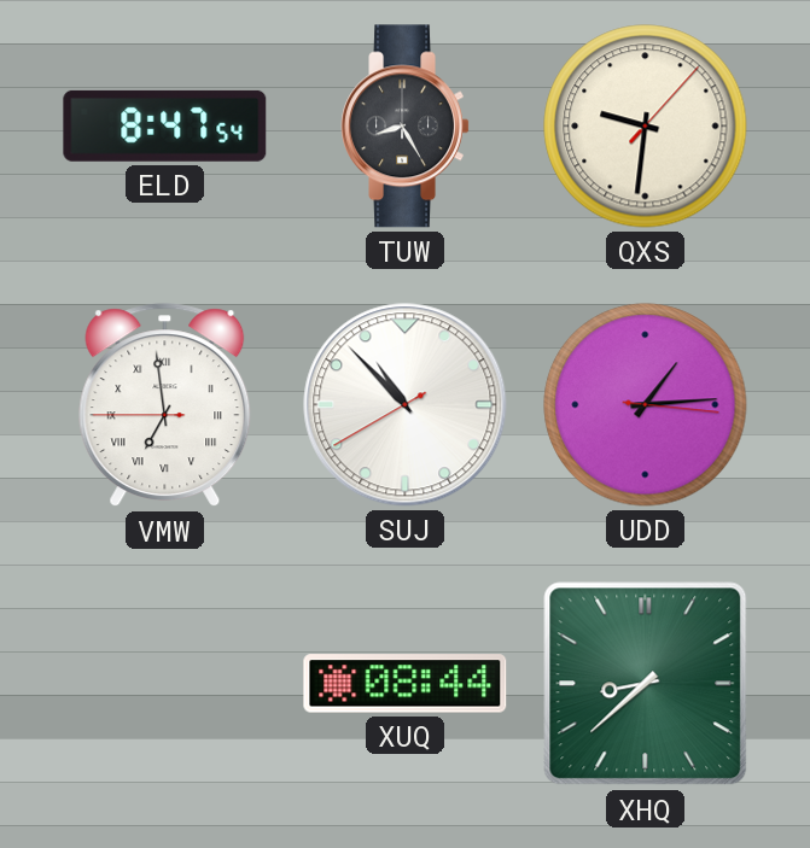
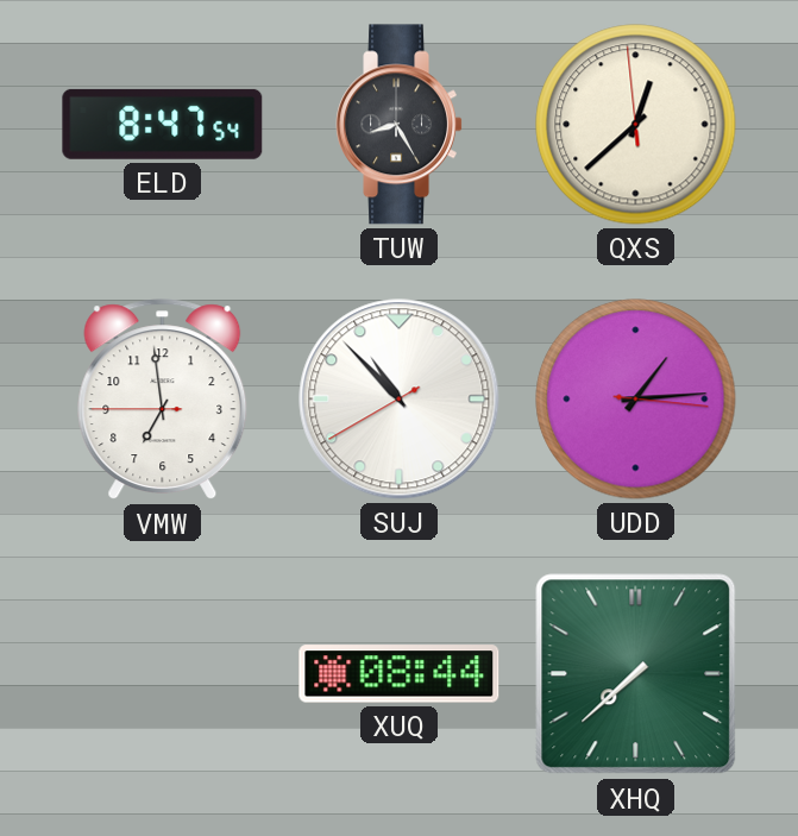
QXS: 9:31 -> 12:37 (636, 125)
VMW numerals: Roman -> Arabic (163, 400)
XHQ: 8:38 -> 7:38 (636, 674)
